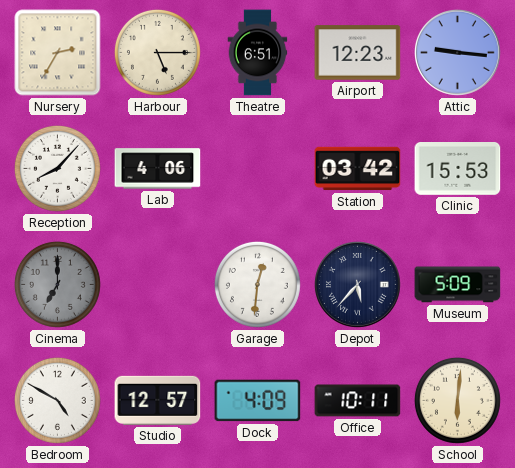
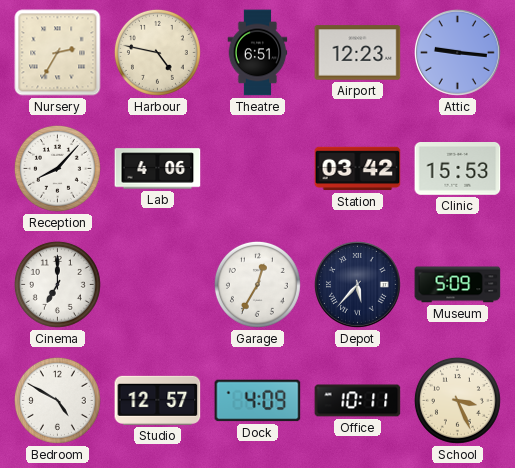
Harbour: 5:15 -> 4:47 (157, 52)
Cinema dial: grey -> white (57, 284)
Garage: 12:31 -> 12:35 (257, 284)
School: 6:01 -> 3:26 (457, 400)
